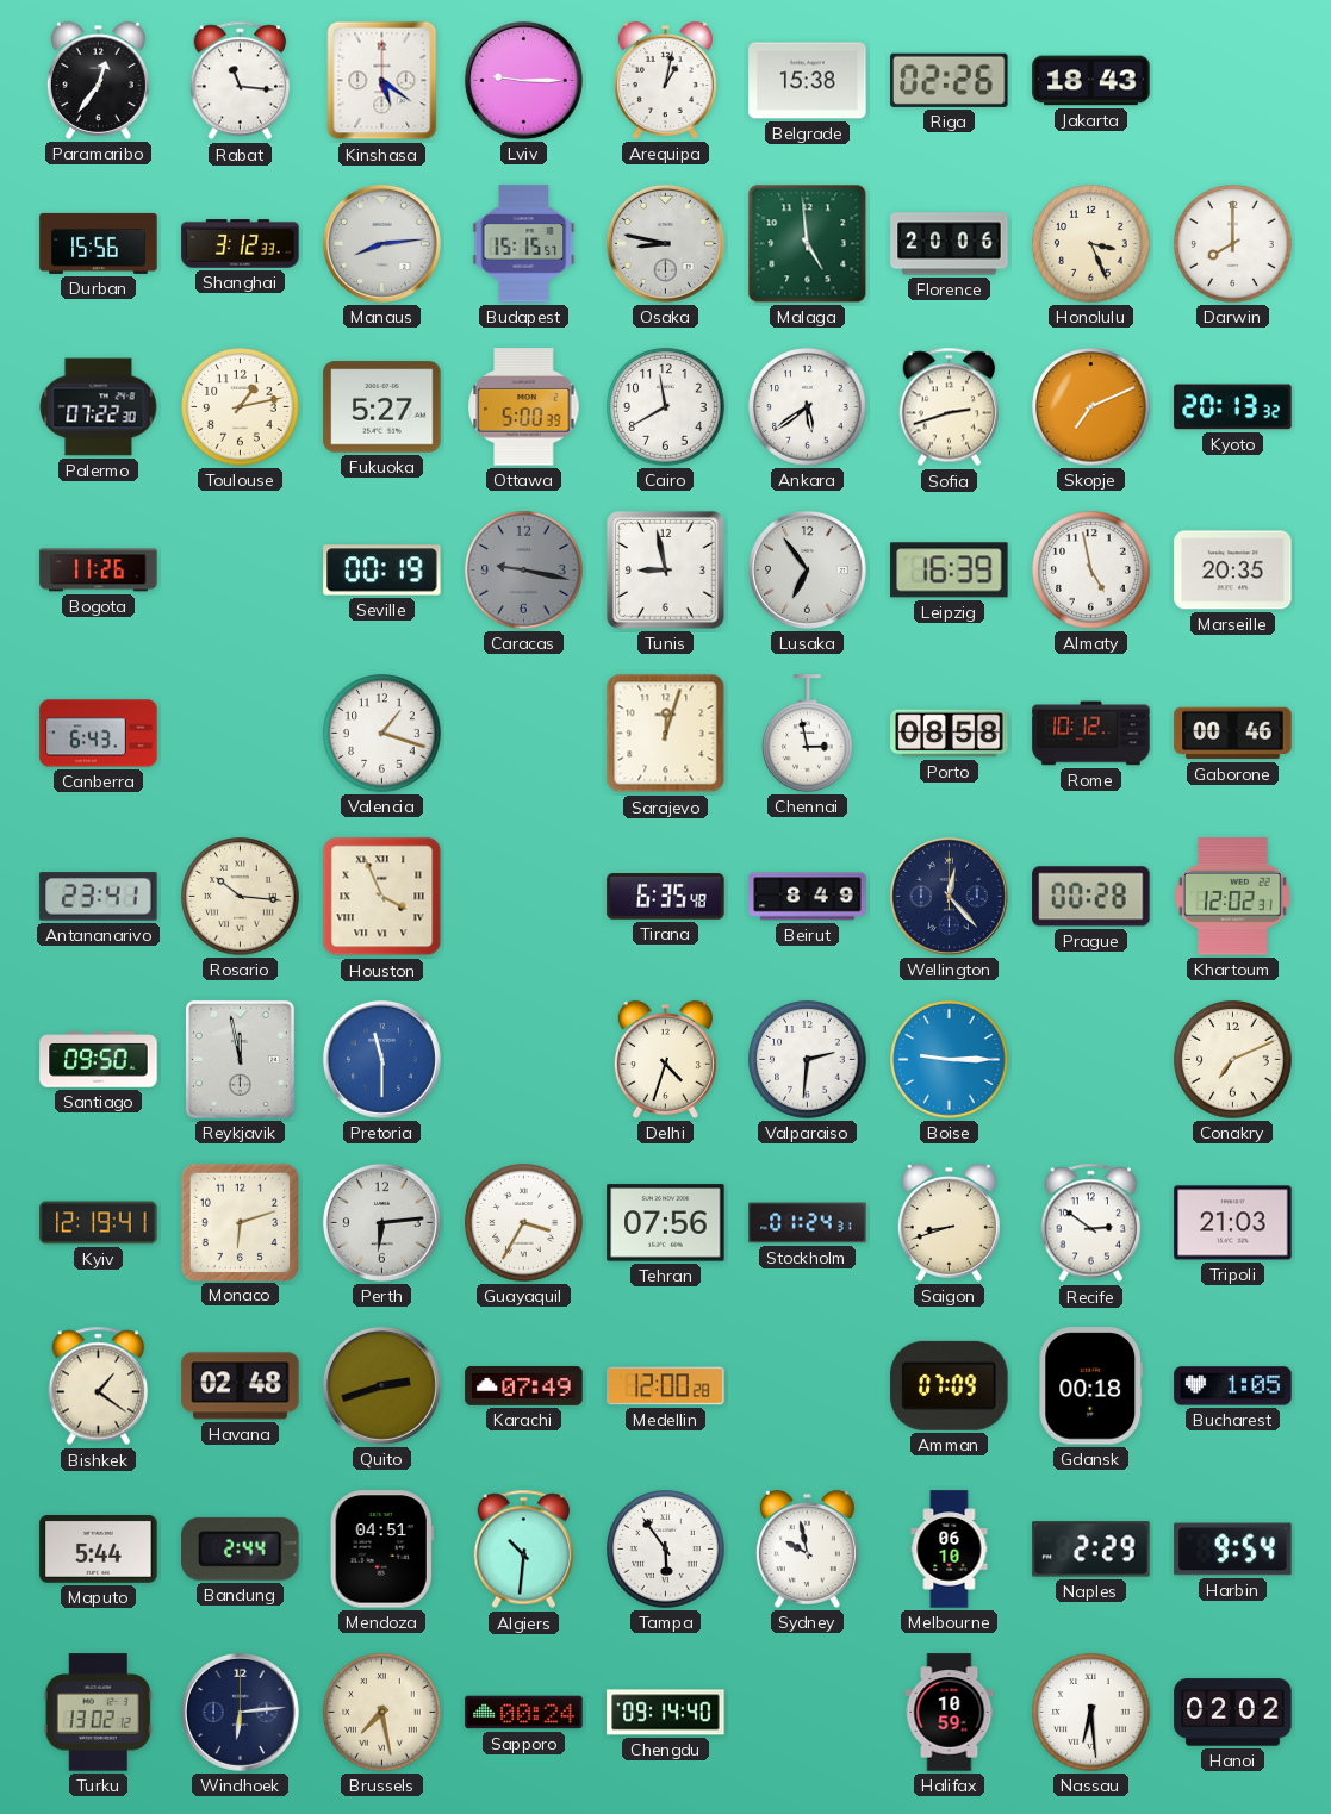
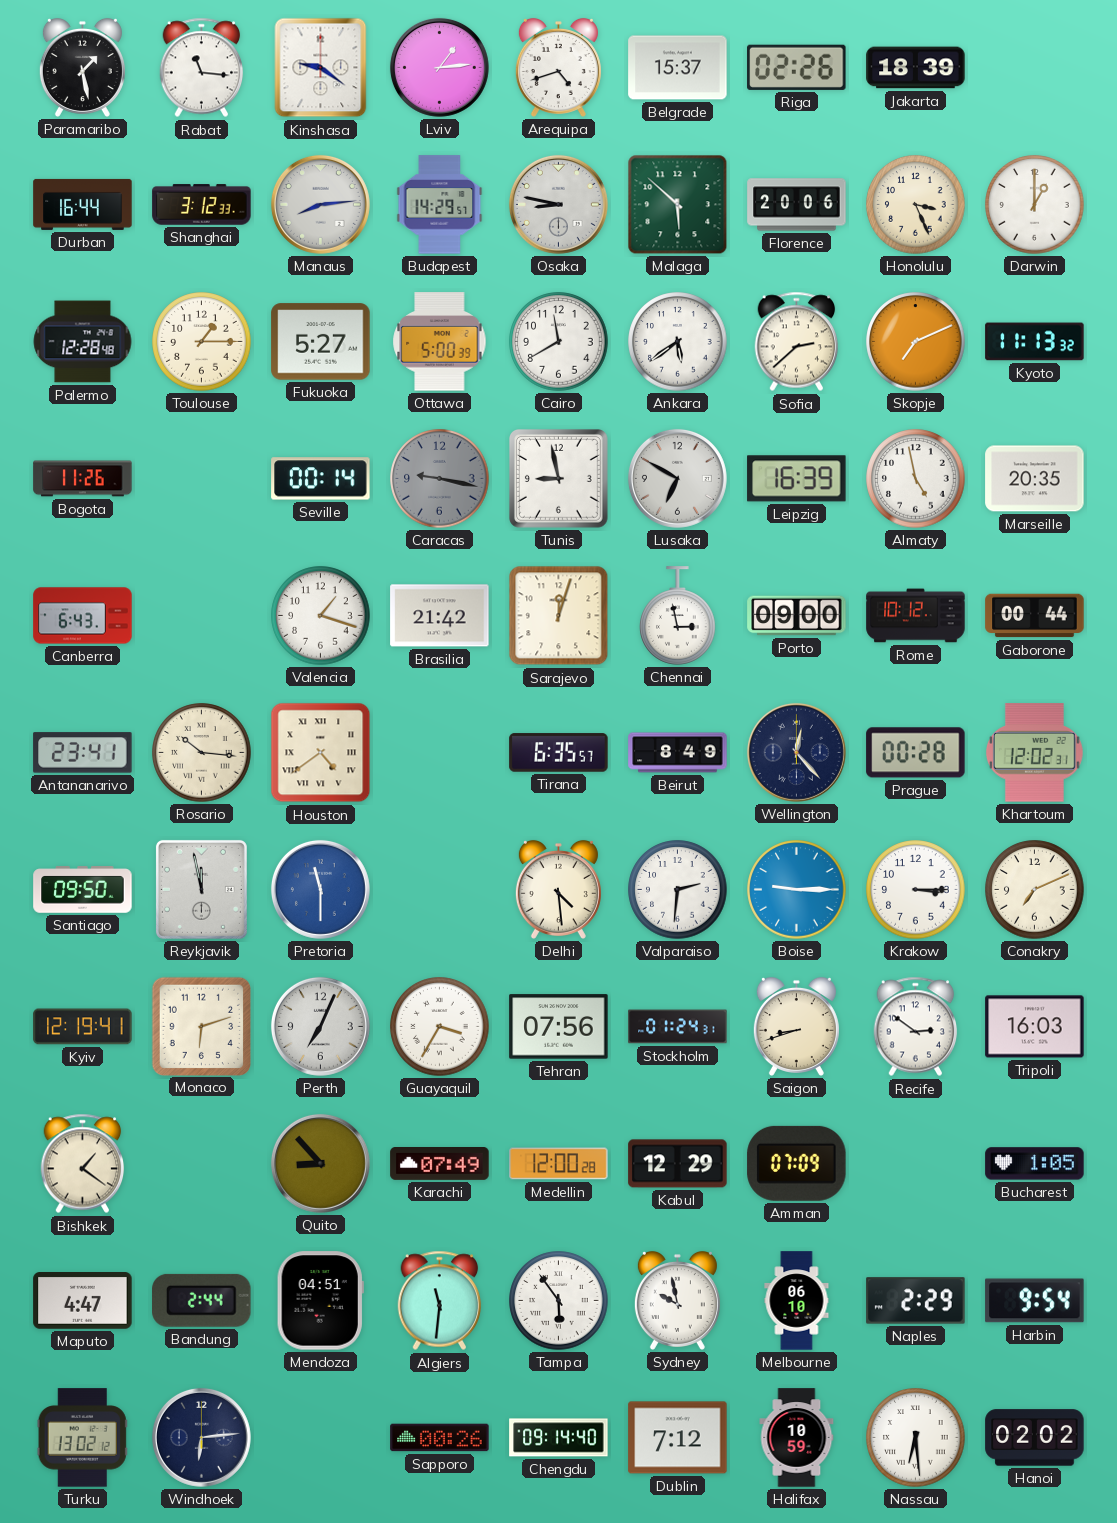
Paramaribo: 12:36 -> 1:28 (82, 67)
Kinshasa: 5:21 -> 9:21 (321, 68)
Lviv: 9:15 -> 1:14 (439, 67)
Arequipa: 1:02 -> 4:42 (558, 67)
Belgrade: 15:38 -> 15:37 (678, 68)
Jakarta: 18:43 -> 18:39 (916, 68)
Durban: 15:56 -> 16:44 (83, 204)
Budapest: 15:15 -> 14:29 (440, 205)
Malaga: 4:59 -> 5:52 (678, 205)
Darwin: 8:00 -> 1:00 (1035, 205)
Palermo: 07:22 -> 12:28 (83, 342)
Toulouse: 1:13 -> 1:15 (202, 342)
Sofia: 2:42 -> 2:38 (797, 342)
Kyoto: 20:13 -> 11:13 (1035, 342)
Seville: 00:19 -> 00:14 (321, 479)
Lusaka: 6:54 -> 6:50 (677, 478)
Brasilia: none -> 21:42 (440, 616)
Porto: 08:58 -> 09:00 (797, 616)
Gaborone: 00:46 -> 00:44 (1035, 616)
Houston: 3:56 -> 4:39 (321, 753)
Tirana: 6:35:48 -> 6:35:57 (559, 753)
Delhi: 4:33 -> 4:29 (558, 889)
Krakow: none -> 3:15 (916, 890)
Perth: 6:14 -> 7:04 (320, 1026)
Tripoli: 21:03 -> 16:03 (1035, 1027)
Havana: 02:48 -> none (241, 1386)
Quito: 2:42 -> 8:53 (320, 1163)
Kabul: none -> 12:29 (678, 1164)
Gdansk: 00:18 -> none (1091, 1386)
Maputo: 5:44 -> 4:47 (83, 1301)
Algiers: 10:31 -> 11:31 (440, 1301)
Brussels: 7:28 -> none (382, 1713)
Sapporo: 00:24 -> 00:26 (440, 1438)
Dublin: none -> 7:12 (678, 1438)
